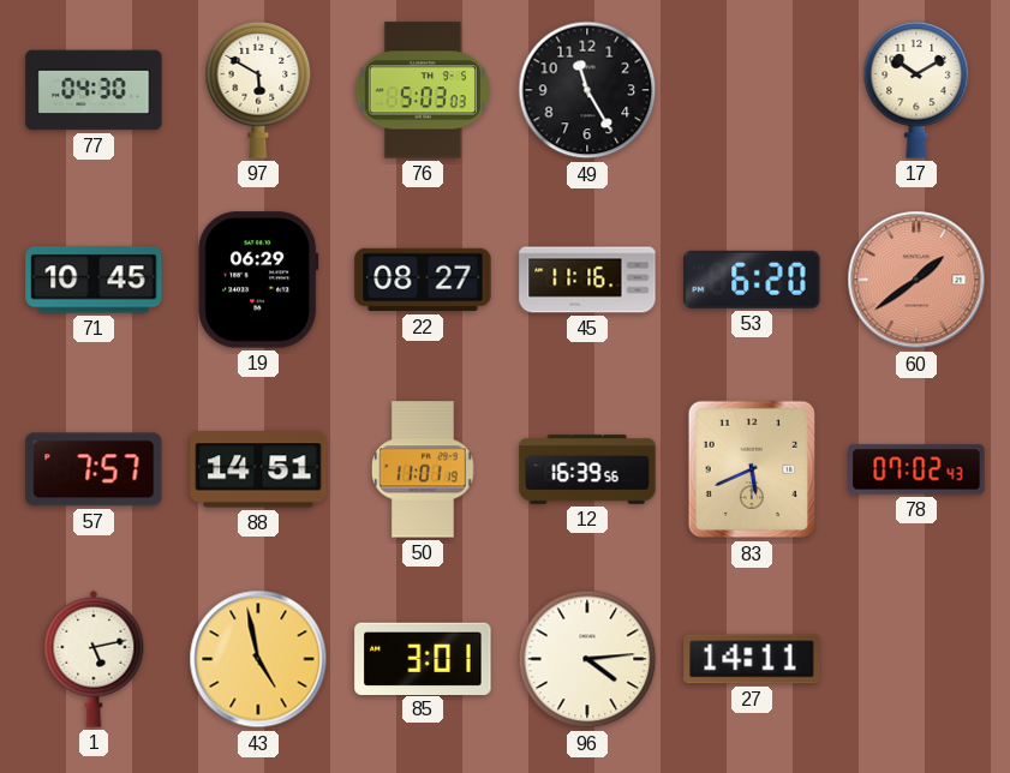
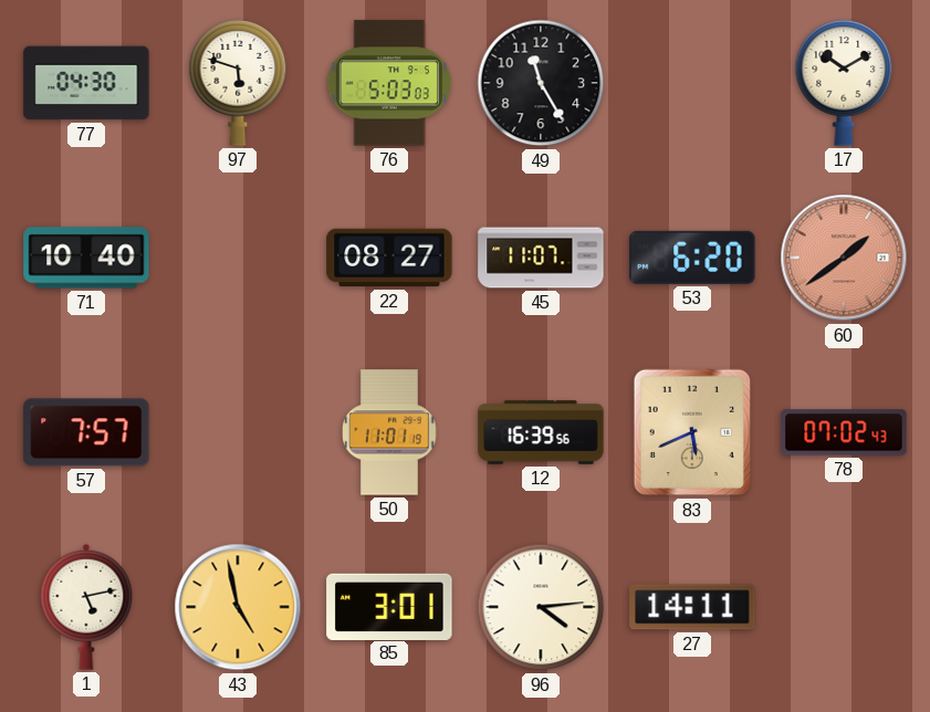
97: 5:50 -> 5:48 (238, 83)
71: 10:45 -> 10:40 (86, 258)
19: 06:29 -> none (258, 280)
45: 11:16 -> 11:07 (541, 258)
88: 14:51 -> none (258, 469)
